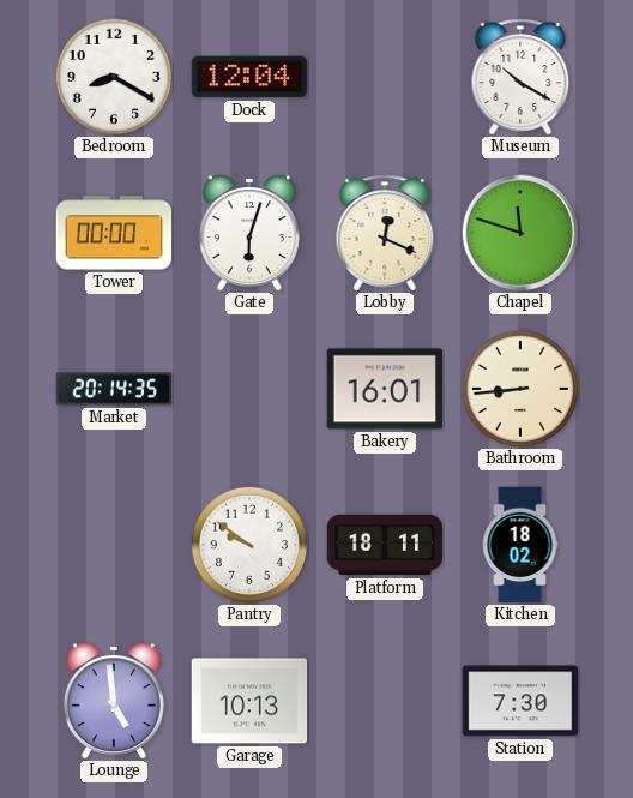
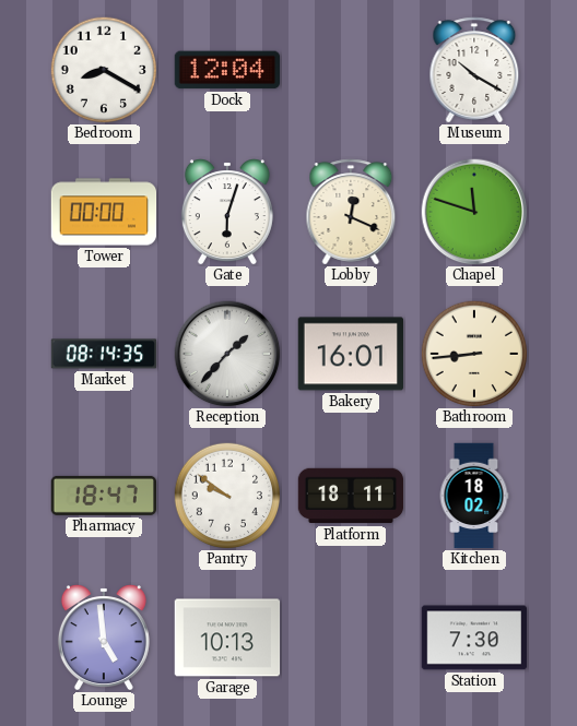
Market: 20:14 -> 08:14 (104, 354)
Reception: none -> 1:37 (227, 354)
Pharmacy: none -> 18:47 (103, 496)
